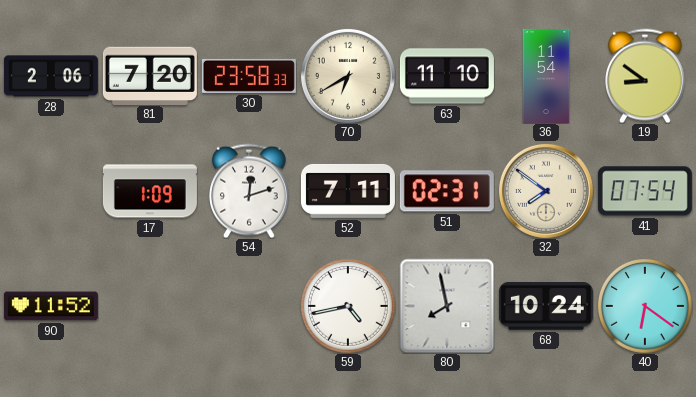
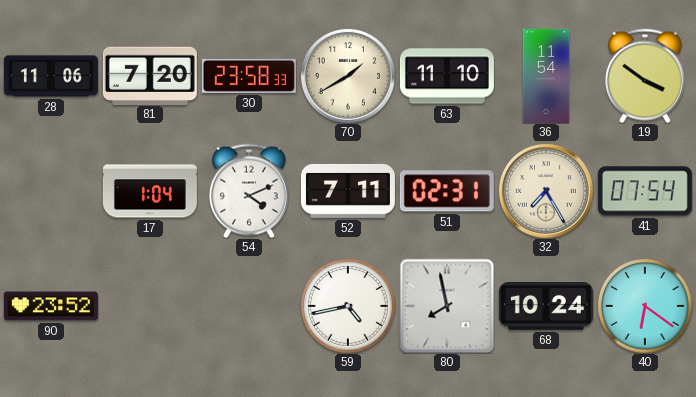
28: 2:06 -> 11:06 (51, 76)
70: 6:40 -> 1:40 (348, 76)
19: 8:51 -> 3:51 (646, 76)
17: 1:09 -> 1:04 (150, 191)
54: 12:12 -> 4:11 (250, 191)
32: 7:51 -> 7:25 (546, 191)
90: 11:52 -> 23:52 (51, 306)
